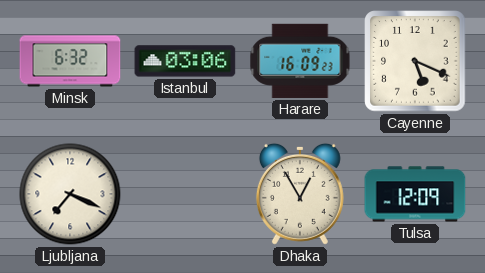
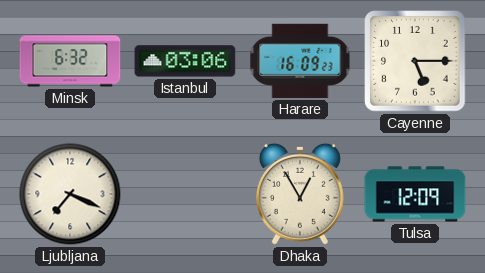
Cayenne: 5:19 -> 5:15 (415, 61)
